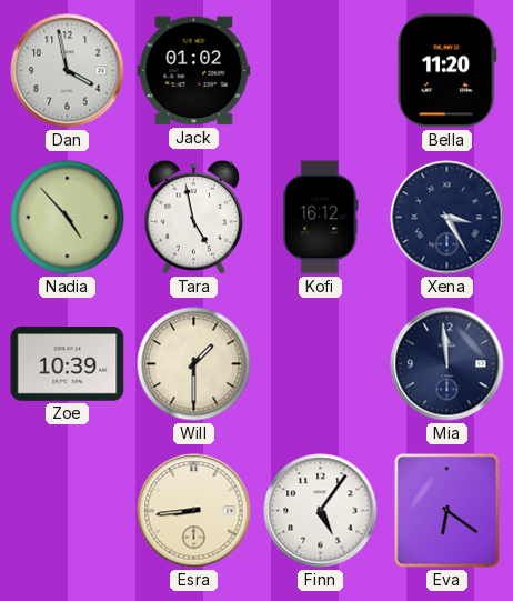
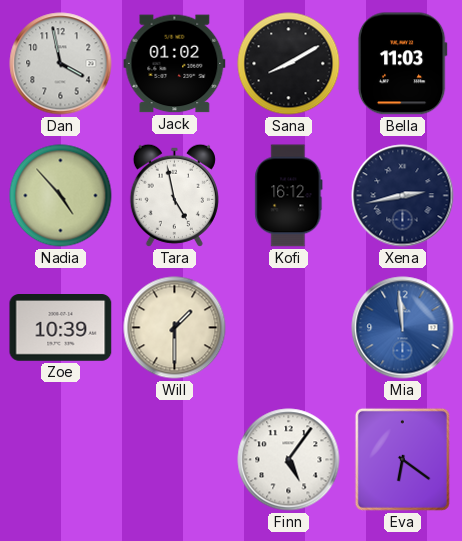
Sana: none -> 8:10 (289, 64)
Bella: 11:20 -> 11:03 (402, 64)
Xena: 3:25 -> 2:43 (403, 196)
Mia dial: navy -> blue (403, 328)
Esra: 8:44 -> none (194, 511)
